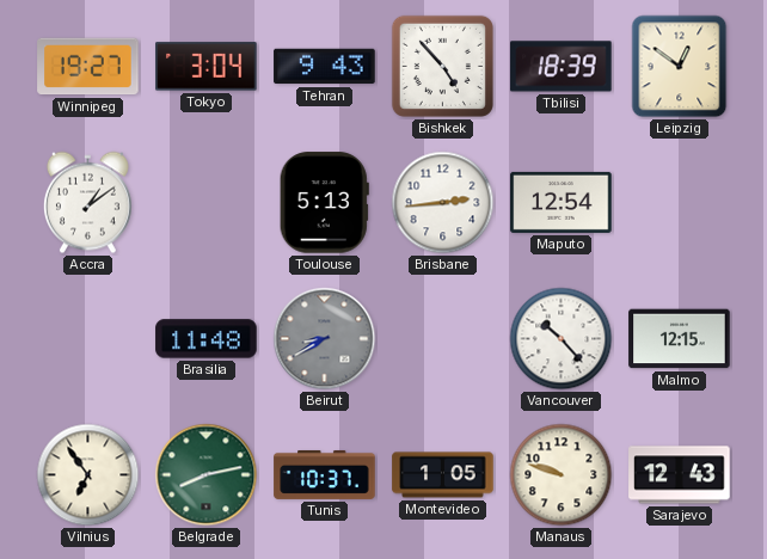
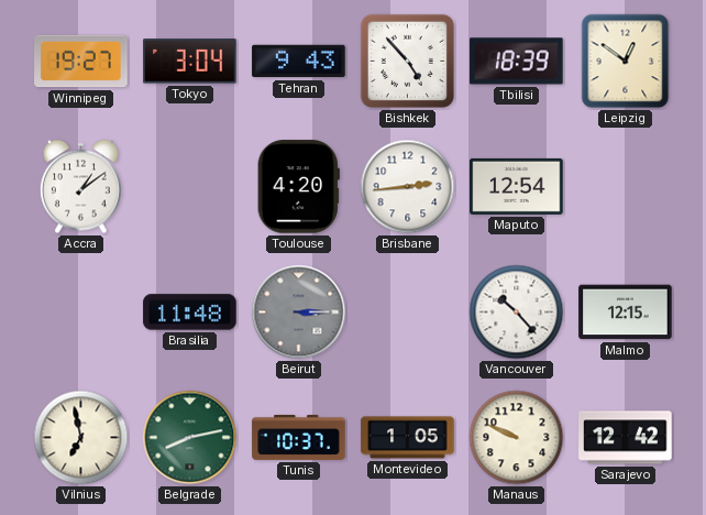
Toulouse: 5:13 -> 4:20 (298, 187)
Beirut: 8:40 -> 3:15 (299, 313)
Vilnius: 6:54 -> 6:58 (81, 438)
Manaus: 9:48 -> 9:49 (517, 438)
Sarajevo: 12:43 -> 12:42 (626, 438)
